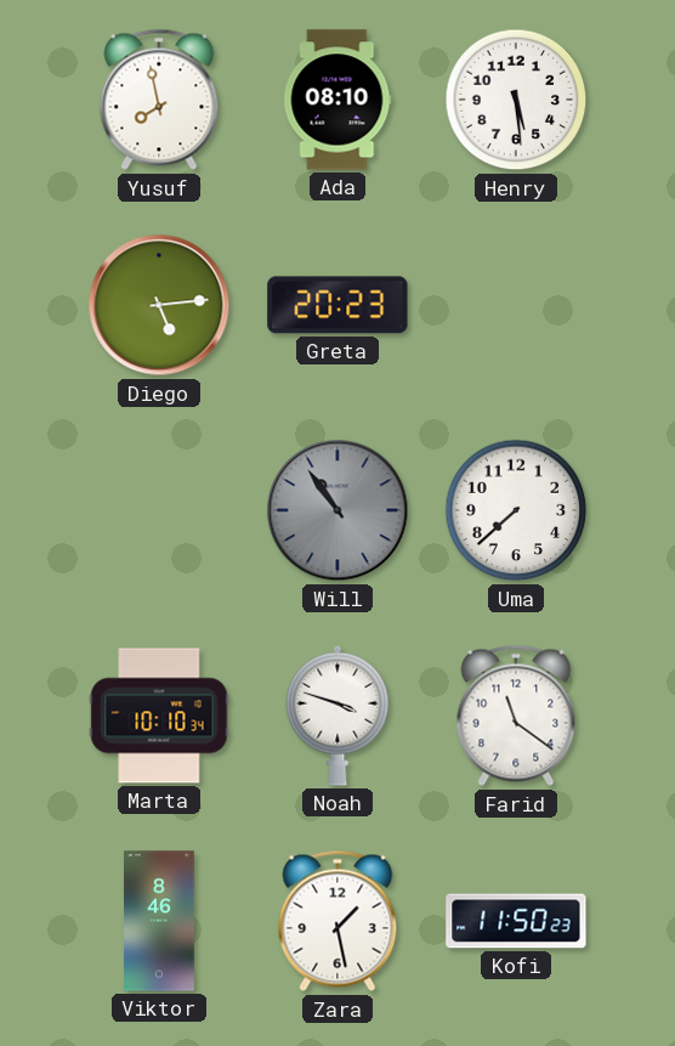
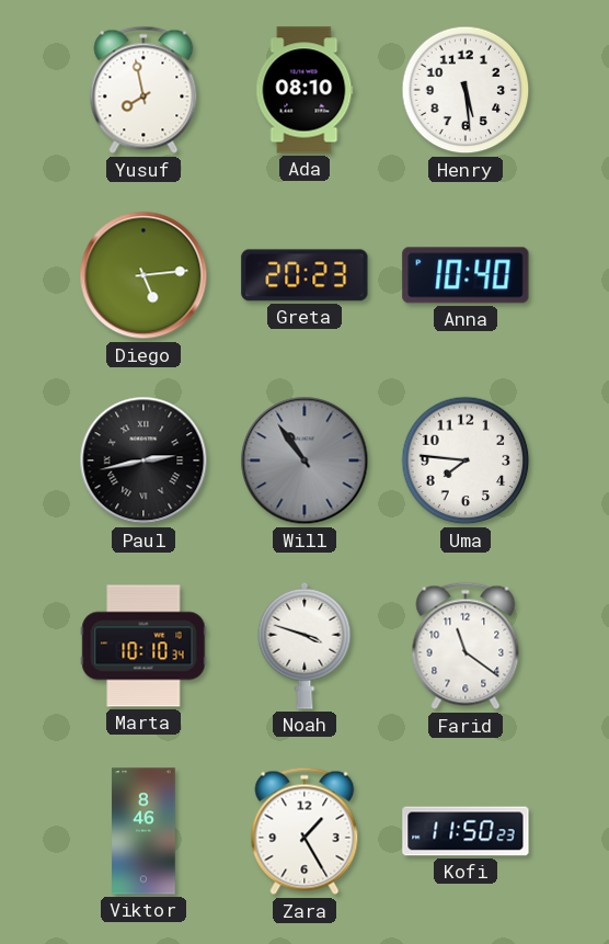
Anna: none -> 10:40 (466, 275)
Paul: none -> 2:43 (143, 460)
Uma: 7:38 -> 7:46 (466, 460)
Zara: 1:28 -> 1:25 (304, 831)
